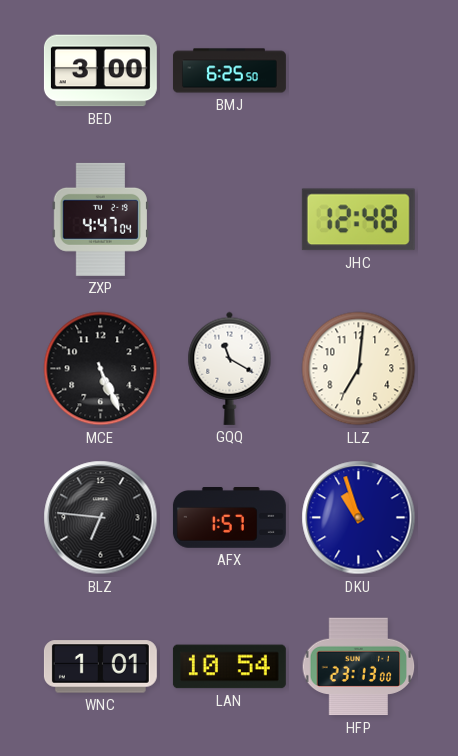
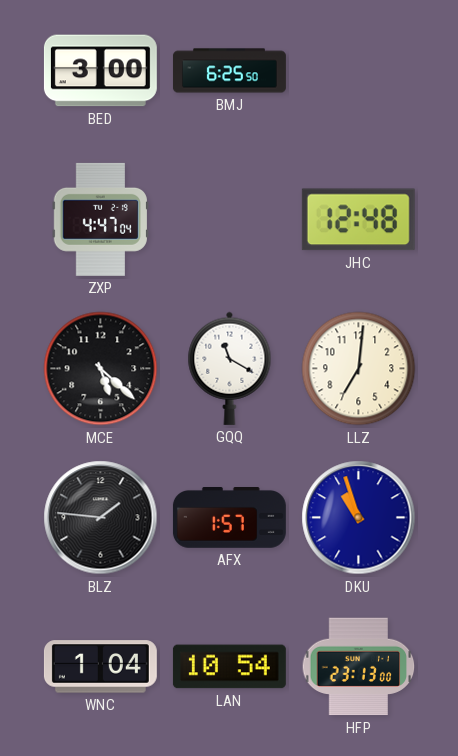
MCE: 5:26 -> 5:22 (101, 369)
BLZ: 6:46 -> 1:46 (101, 518)
WNC: 1:01 -> 1:04 (100, 667)
